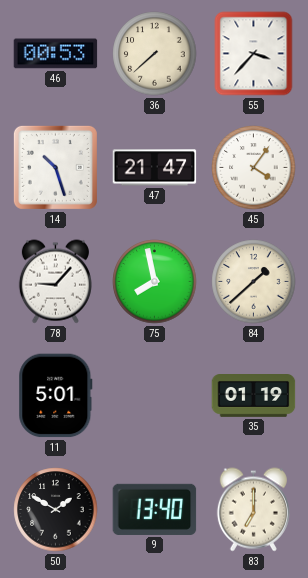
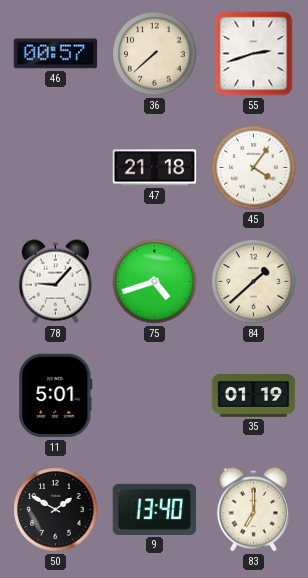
46: 00:53 -> 00:57 (56, 54)
55: 3:37 -> 2:42 (254, 54)
14: 10:27 -> none (55, 167)
47: 21:47 -> 21:18 (155, 168)
75: 7:58 -> 4:42 (155, 282)
